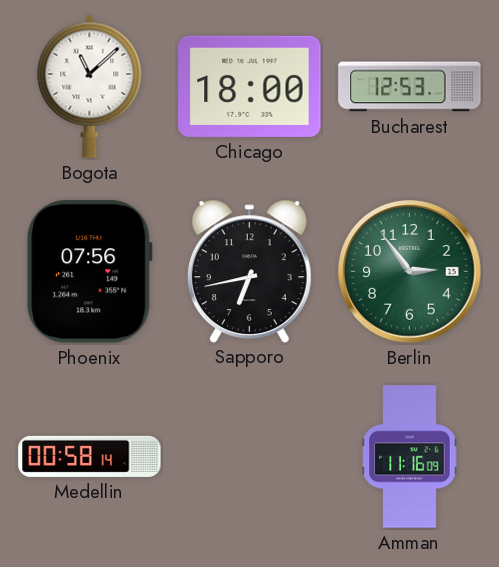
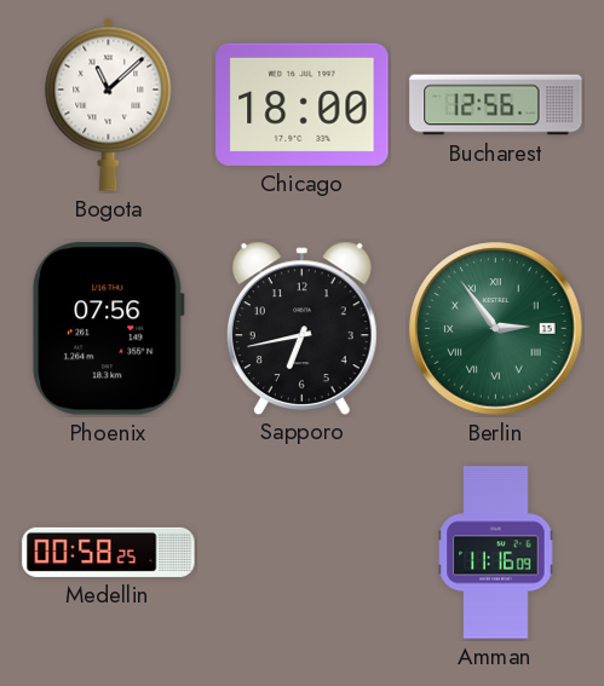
Bucharest: 12:53 -> 12:56 (496, 105)
Berlin numerals: Arabic -> Roman (496, 329)
Medellin: 00:58:14 -> 00:58:25 (109, 552)
